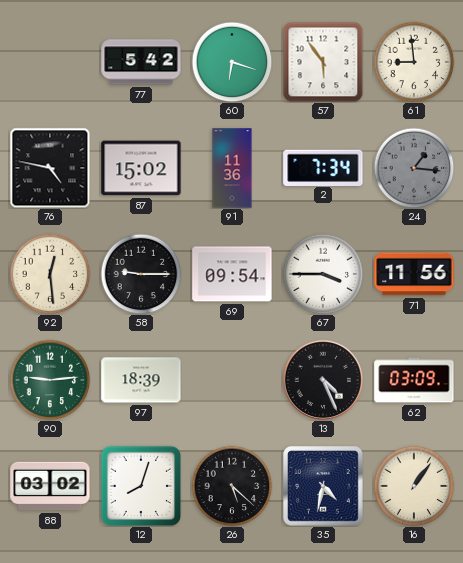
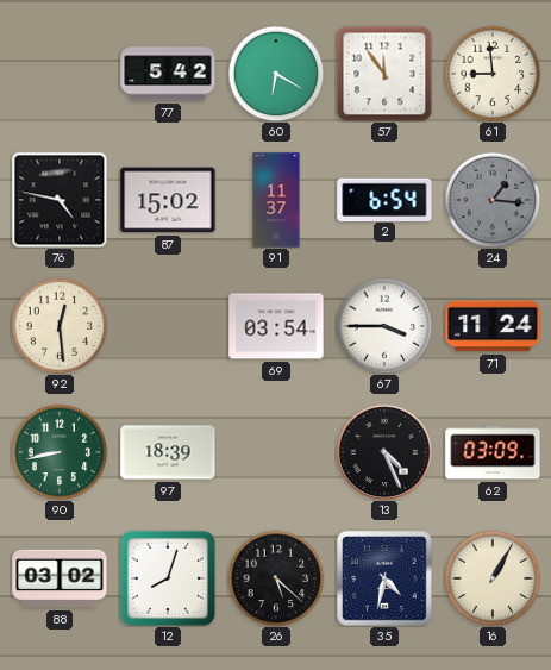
60: 6:18 -> 6:20 (276, 74)
57: 5:54 -> 11:54 (384, 74)
91: 11:36 -> 11:37 (276, 200)
2: 7:34 -> 6:54 (384, 199)
58: 9:15 -> none (141, 274)
69: 09:54 -> 03:54 (276, 326)
71: 11:56 -> 11:24 (493, 326)
90: 9:14 -> 8:43 (60, 452)
16: 1:06 -> 1:05 (493, 578)
